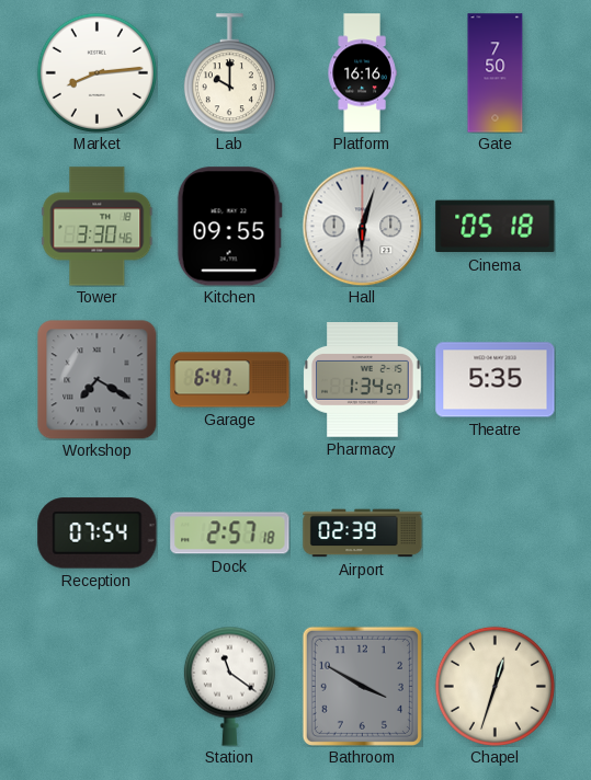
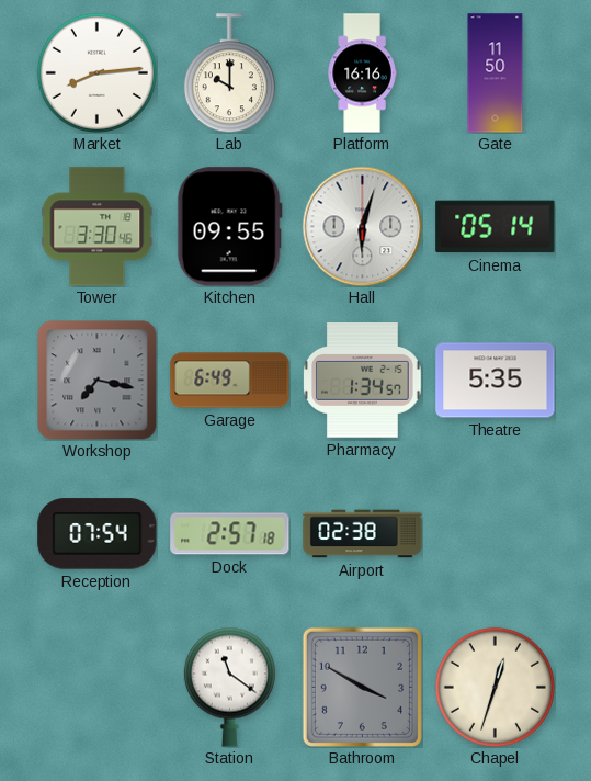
Gate: 7:50 -> 11:50 (496, 73)
Cinema: 05:18 -> 05:14 (496, 227)
Workshop: 7:20 -> 7:17 (96, 380)
Garage: 6:47 -> 6:49 (230, 381)
Airport: 02:39 -> 02:38 (363, 534)
